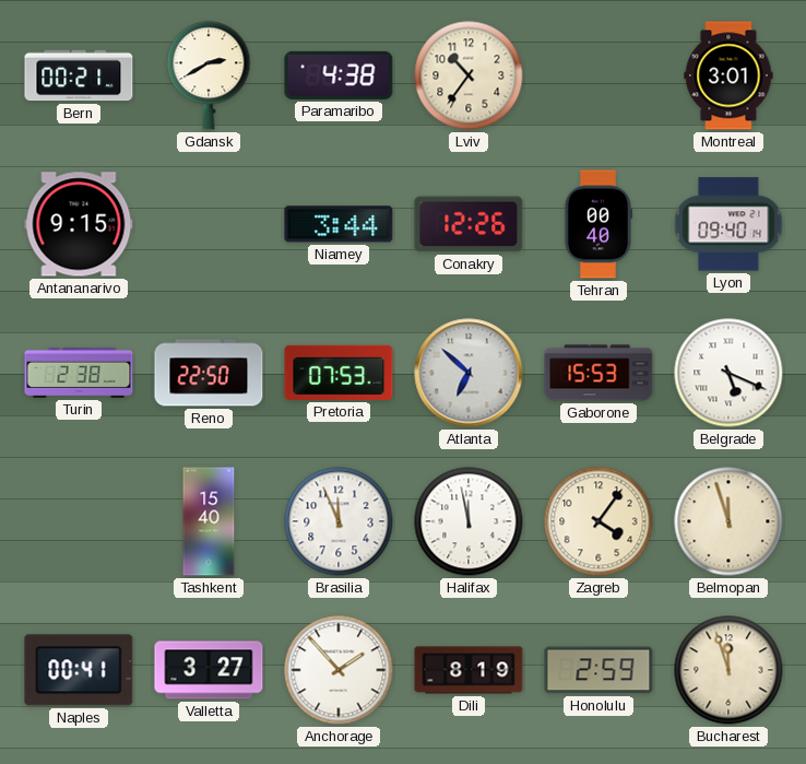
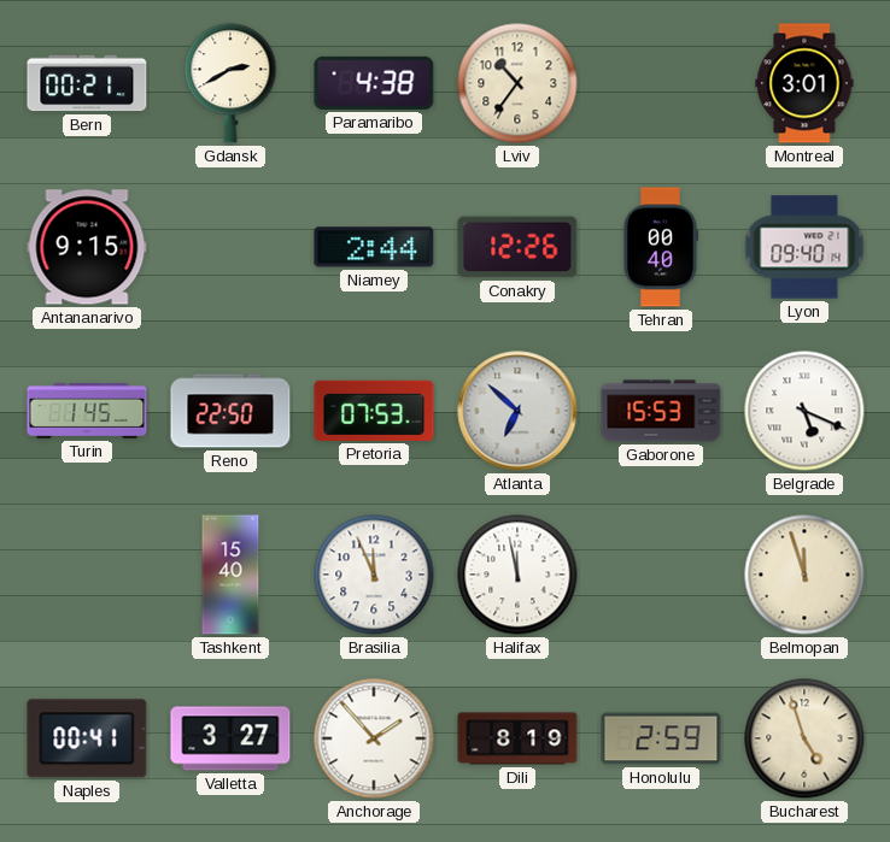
Niamey: 3:44 -> 2:44 (374, 247)
Turin: 2:38 -> 1:45 (87, 411)
Zagreb: 4:06 -> none (598, 521)
Bucharest: 11:57 -> 4:57 (804, 738)
